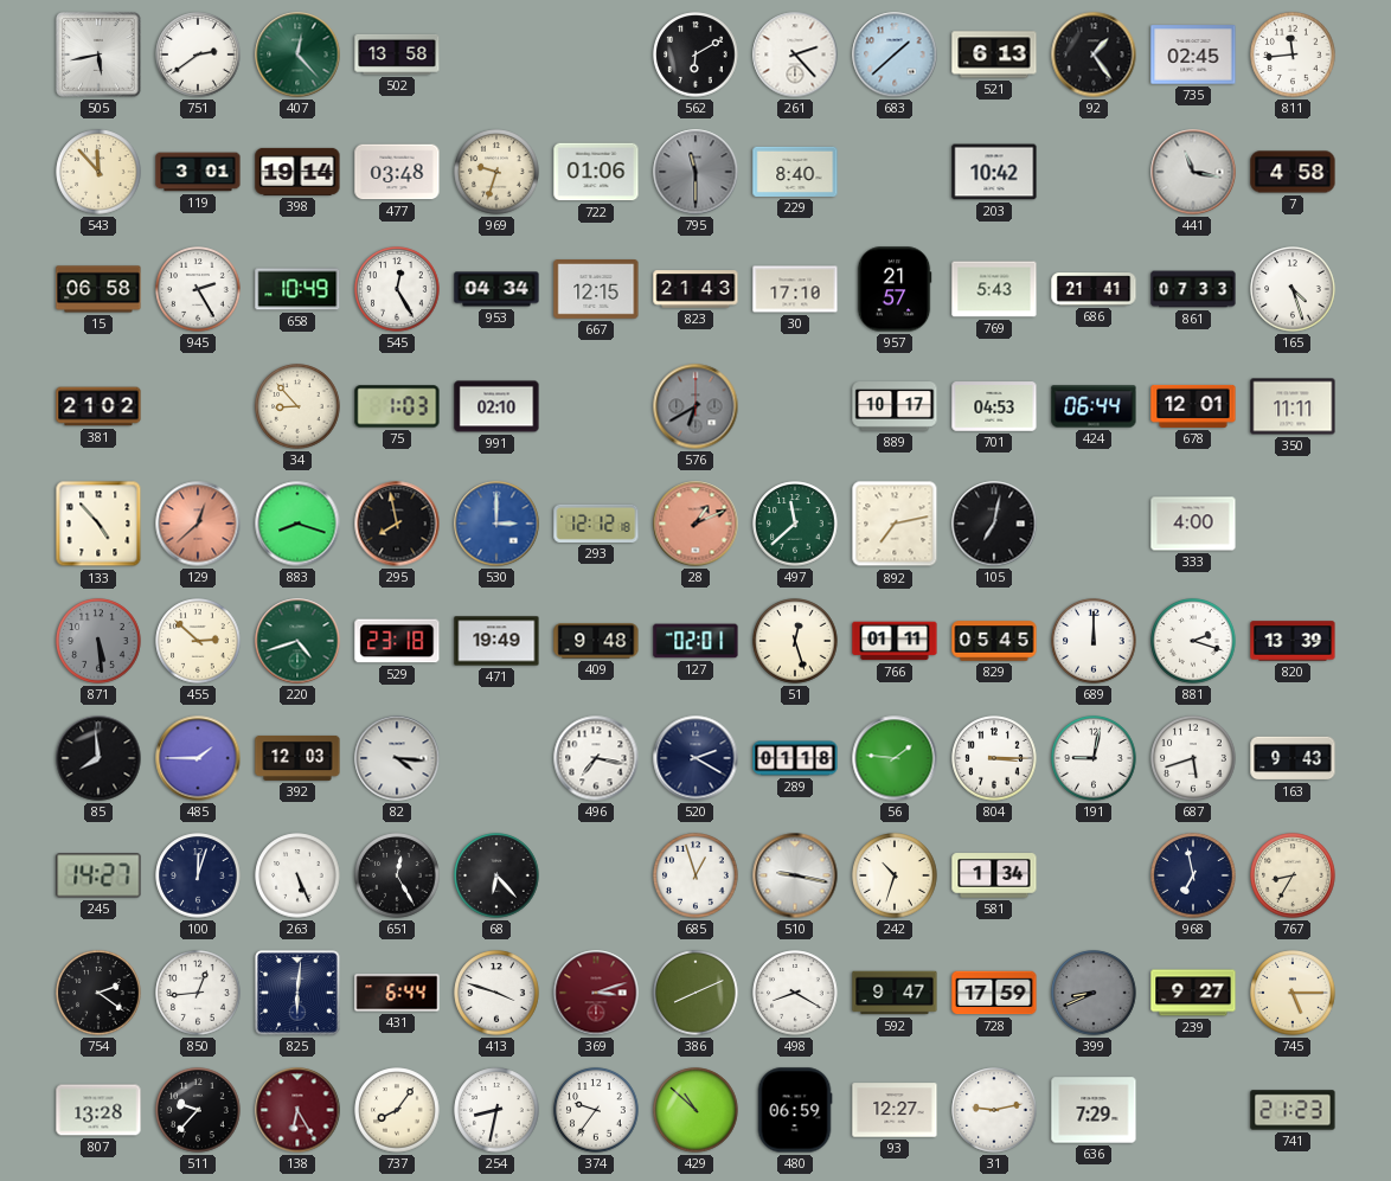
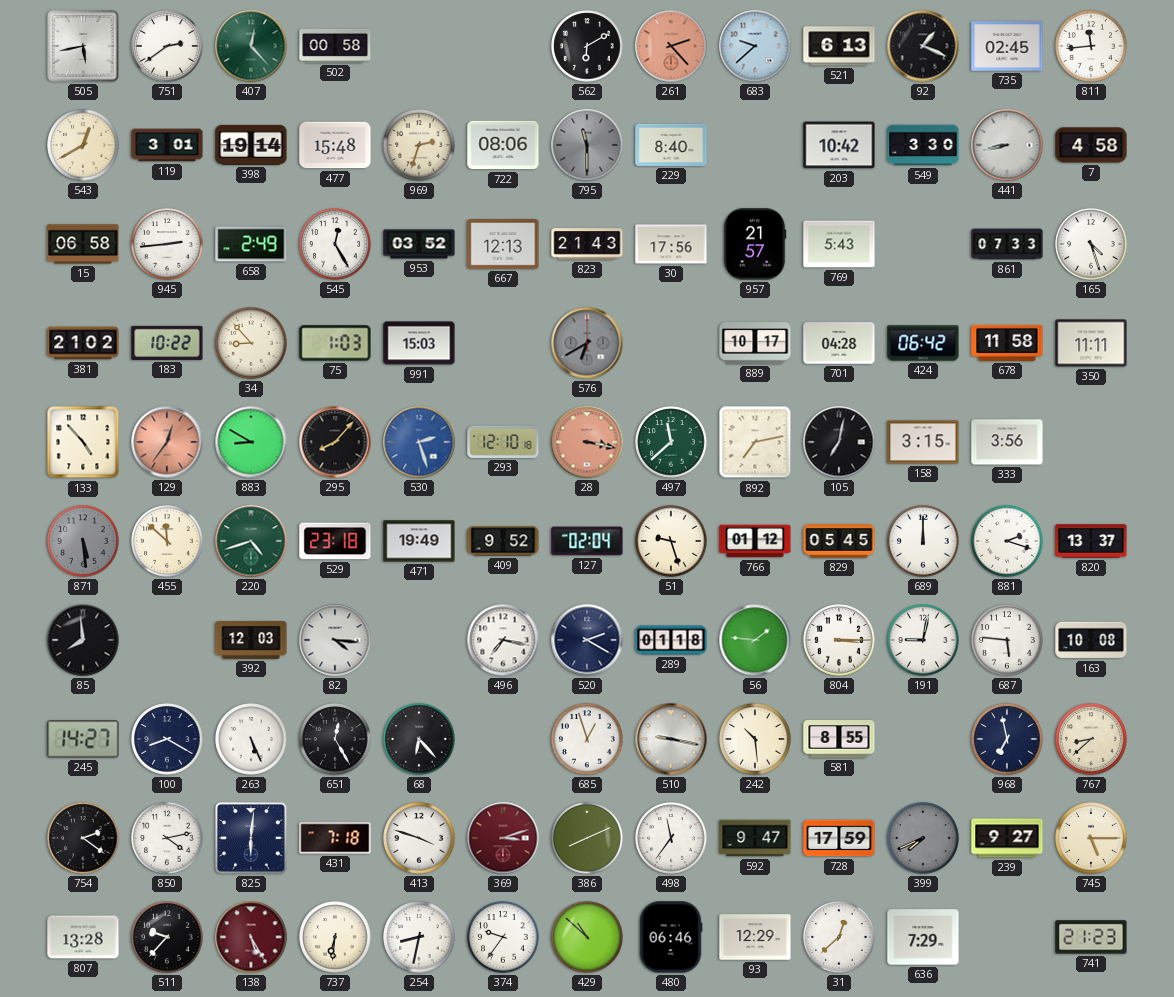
502: 13:58 -> 00:58 (335, 46)
261 dial: white -> salmon (671, 46)
683: 1:38 -> 9:38 (755, 46)
92: 1:24 -> 1:19 (923, 46)
543: 11:53 -> 12:40 (83, 145)
477: 03:48 -> 15:48 (335, 145)
969: 9:33 -> 2:33 (419, 145)
722: 01:06 -> 08:06 (503, 145)
549: none -> 3:30 (923, 145)
441: 11:17 -> 8:43 (1007, 145)
945: 2:25 -> 2:44 (167, 244)
658: 10:49 -> 2:49 (251, 244)
953: 04:34 -> 03:52 (419, 244)
667: 12:15 -> 12:13 (503, 245)
30: 17:10 -> 17:56 (671, 244)
686: 21:41 -> none (1094, 289)
183: none -> 10:22 (167, 343)
991: 02:10 -> 15:03 (419, 343)
701: 04:53 -> 04:28 (839, 343)
424: 06:44 -> 06:42 (923, 343)
678: 12:01 -> 11:58 (1007, 343)
129: 12:38 -> 12:36 (167, 442)
883: 8:18 -> 8:50 (251, 442)
295: 7:58 -> 8:07 (335, 442)
530: 3:00 -> 2:27 (419, 442)
293: 12:12 -> 12:10 (503, 442)
28: 1:11 -> 3:17 (587, 442)
158: none -> 3:15 (923, 442)
333: 4:00 -> 3:56 (1007, 442)
455: 2:52 -> 11:52 (167, 541)
409: 9:48 -> 9:52 (503, 541)
127: 02:01 -> 02:04 (587, 541)
51: 12:27 -> 9:27 (671, 541)
766: 01:11 -> 01:12 (755, 541)
820: 13:39 -> 13:37 (1091, 541)
485: 1:45 -> none (198, 758)
687: 5:42 -> 5:46 (1007, 640)
163: 9:43 -> 10:08 (1091, 640)
100: 12:03 -> 8:20 (167, 739)
242: 10:33 -> 10:29 (755, 739)
581: 1:34 -> 8:55 (839, 739)
767: 8:35 -> 8:38 (1091, 739)
850: 12:44 -> 4:13 (167, 838)
431: 6:44 -> 7:18 (335, 838)
498: 8:20 -> 11:36 (671, 838)
399: 8:41 -> 7:41 (923, 838)
138: 6:25 -> 5:25 (251, 937)
737: 8:06 -> 6:31 (335, 937)
480: 06:59 -> 06:46 (671, 937)
93: 12:27 -> 12:29 (755, 937)
31: 9:13 -> 12:38 (839, 937)
